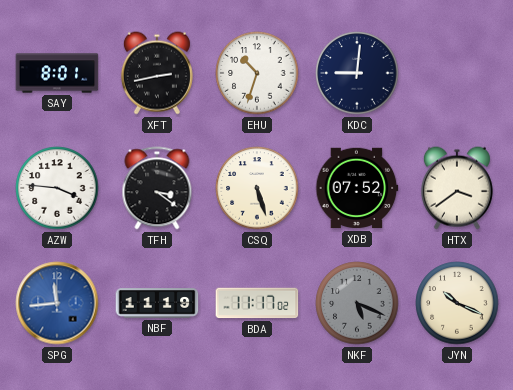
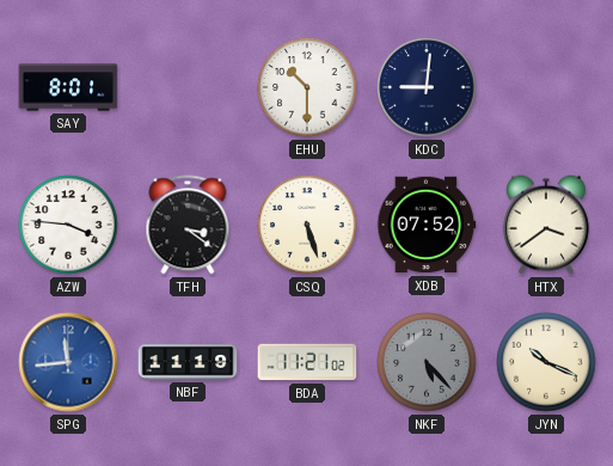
XFT: 2:43 -> none (157, 73)
EHU: 10:33 -> 10:30 (307, 87)
BDA: 11:17 -> 11:21 (307, 362)
NKF: 5:19 -> 5:23 (427, 362)
